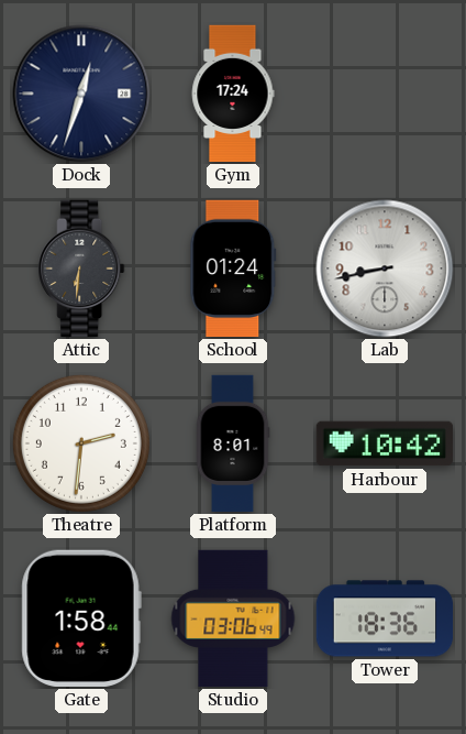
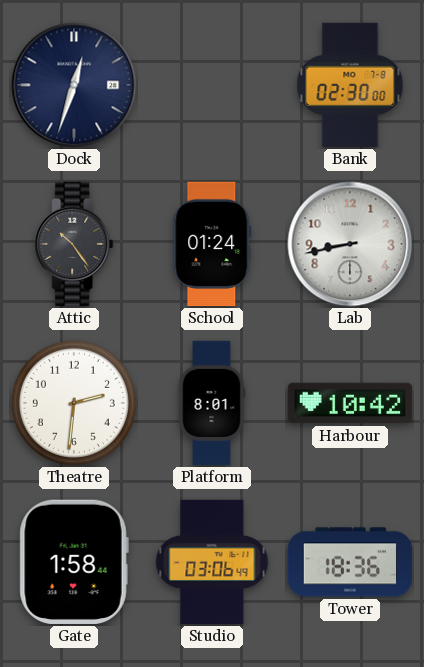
Gym: 17:24 -> none (233, 94)
Bank: none -> 02:30 (350, 85)
Attic: 6:31 -> 10:24 (74, 244)
